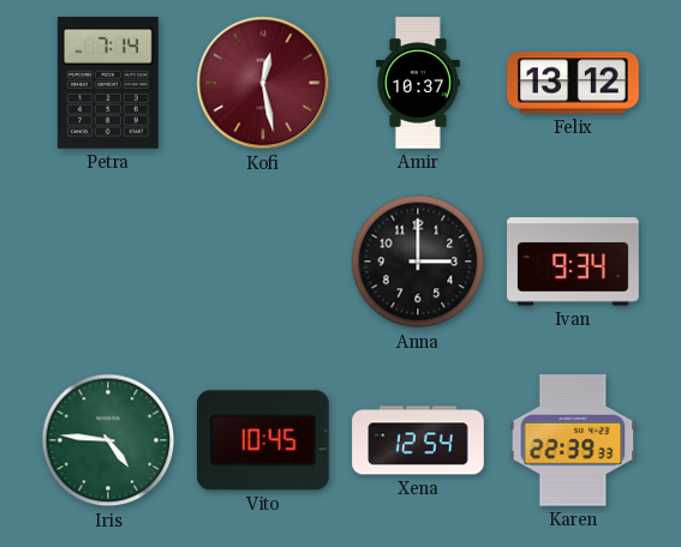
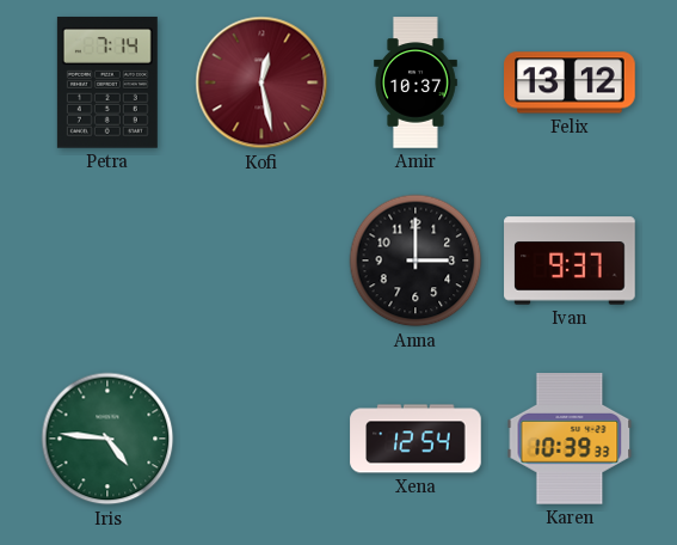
Ivan: 9:34 -> 9:37 (570, 261)
Vito: 10:45 -> none (263, 440)
Karen: 22:39 -> 10:39 (570, 440)
